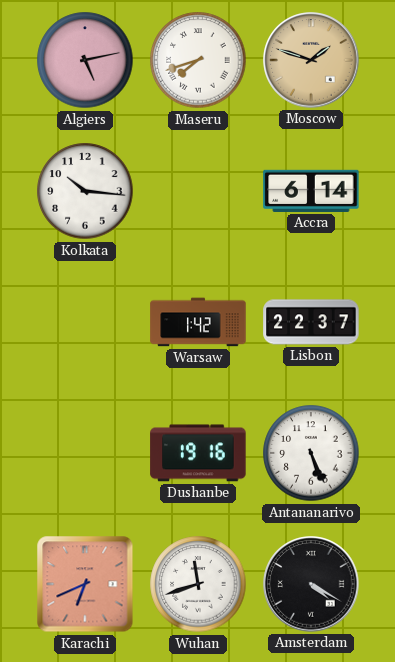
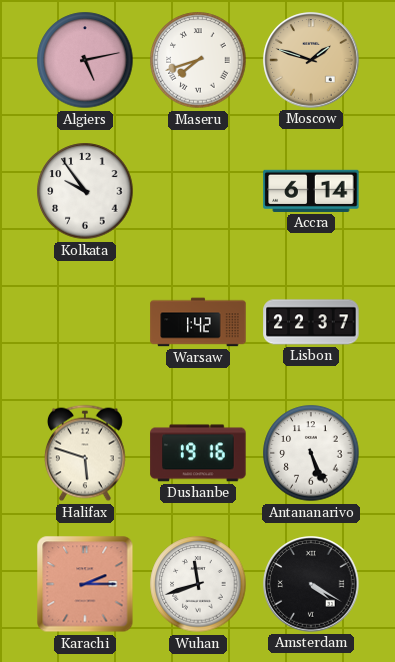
Kolkata: 10:16 -> 9:54 (85, 191)
Halifax: none -> 5:48 (85, 453)
Karachi: 6:41 -> 2:15 (85, 584)
